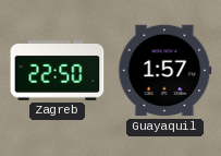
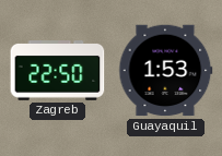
Guayaquil: 1:57 -> 1:53 (166, 71)
